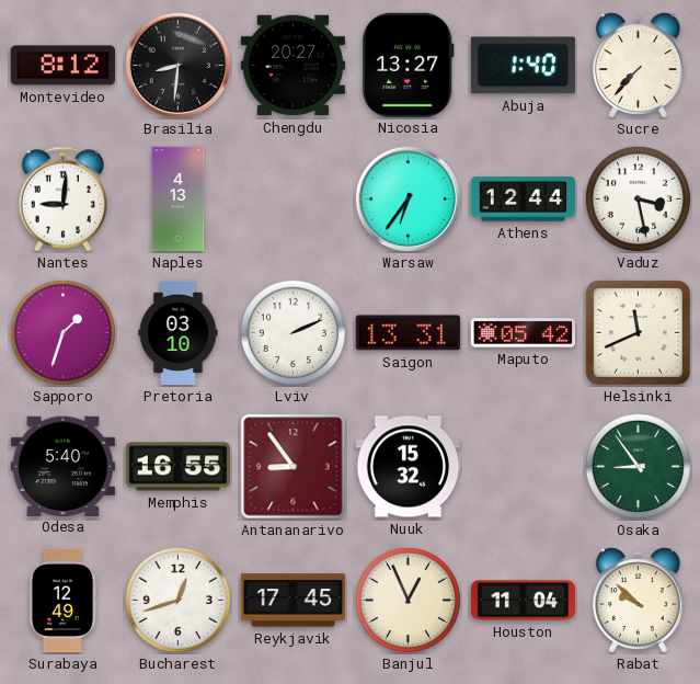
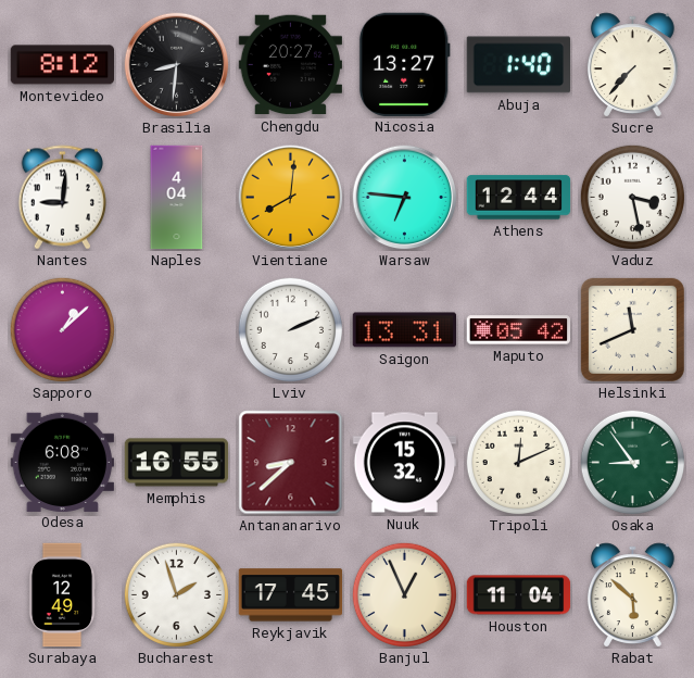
Naples: 4:13 -> 4:04 (177, 198)
Vientiane: none -> 8:01 (291, 198)
Warsaw: 6:36 -> 6:46 (405, 198)
Sapporo: 1:33 -> 1:08 (62, 329)
Pretoria: 03:10 -> none (179, 333)
Odesa: 5:40 -> 6:08 (62, 462)
Antananarivo: 8:54 -> 8:38 (291, 463)
Tripoli: none -> 12:11 (518, 462)
Bucharest: 12:42 -> 1:57 (176, 594)
Rabat: 9:52 -> 5:52 (632, 594)
